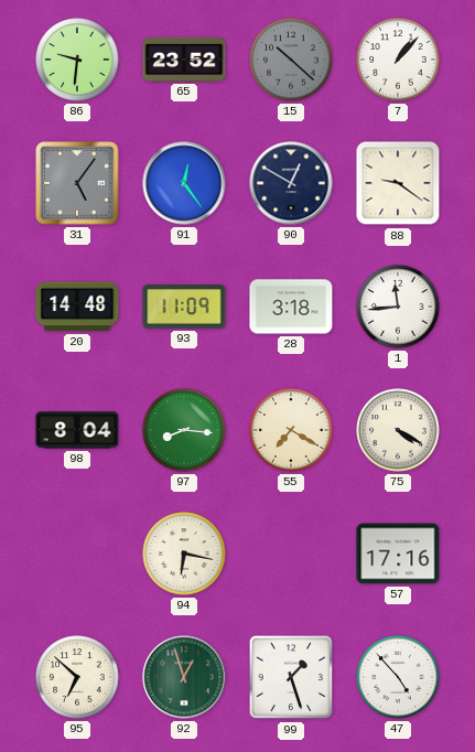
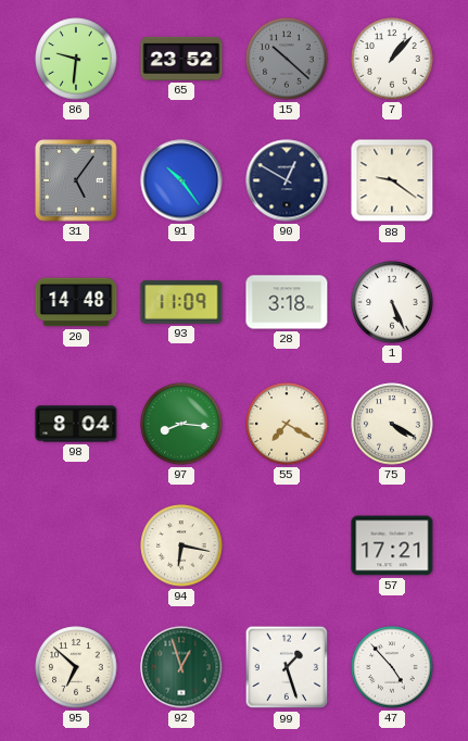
91: 12:24 -> 10:24 (181, 180)
1: 11:44 -> 5:26 (392, 302)
57: 17:16 -> 17:21 (392, 545)
